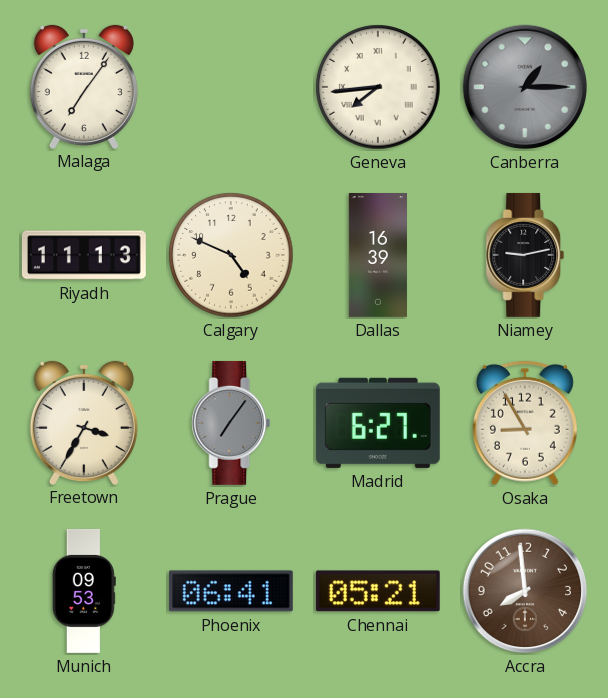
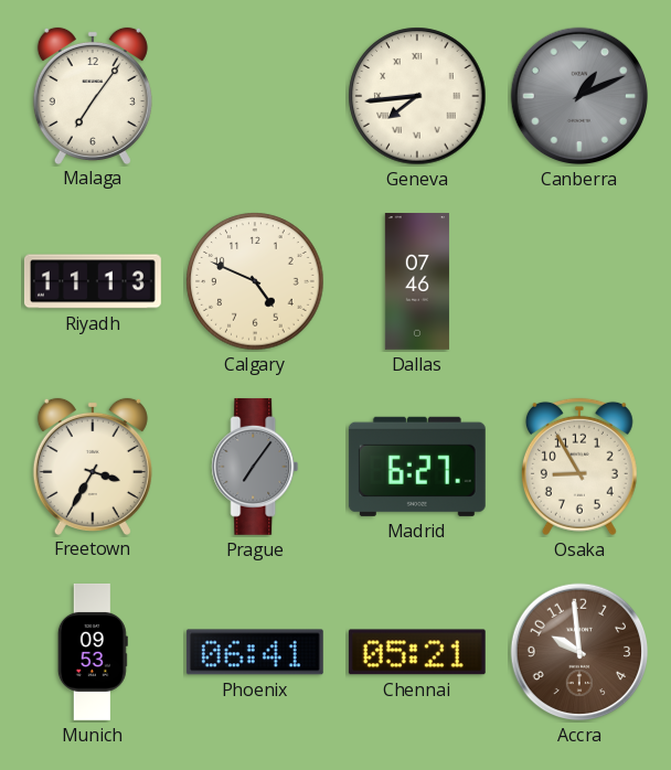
Canberra: 1:15 -> 1:11 (578, 96)
Dallas: 16:39 -> 07:46 (417, 282)
Niamey: 9:13 -> none (525, 255)
Accra: 7:59 -> 9:59 (578, 652)
